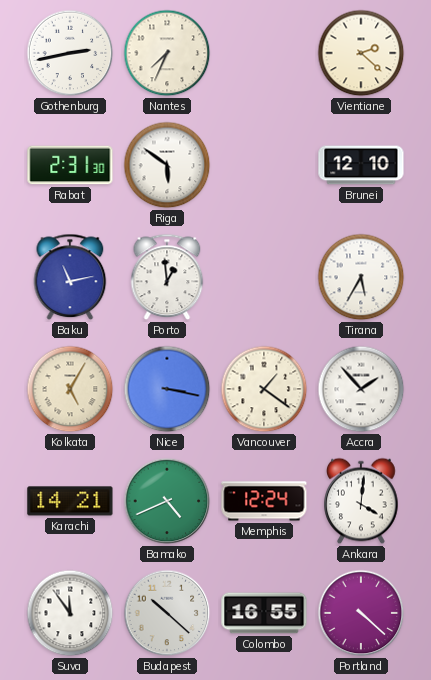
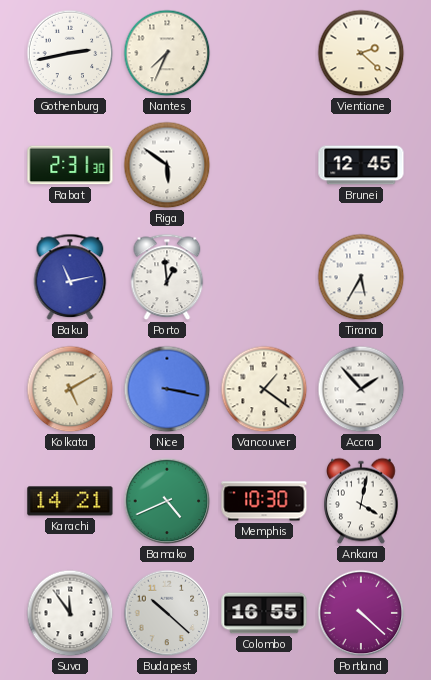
Brunei: 12:10 -> 12:45 (361, 165)
Kolkata: 5:05 -> 5:10 (70, 389)
Memphis: 12:24 -> 10:30 (264, 501)
Ankara: 4:01 -> 4:02 (361, 501)
